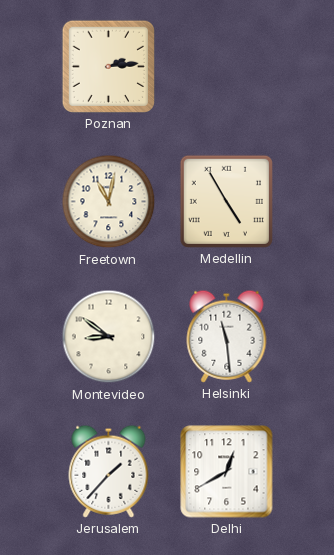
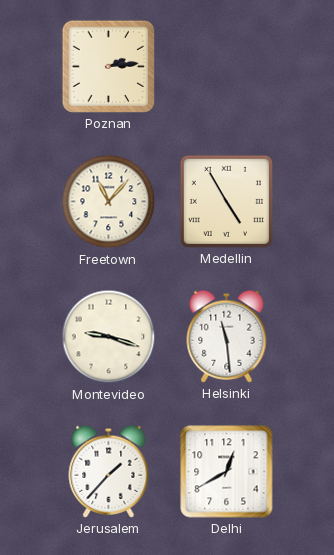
Freetown: 11:02 -> 11:07 (109, 202)
Montevideo: 8:51 -> 9:18 (109, 337)
